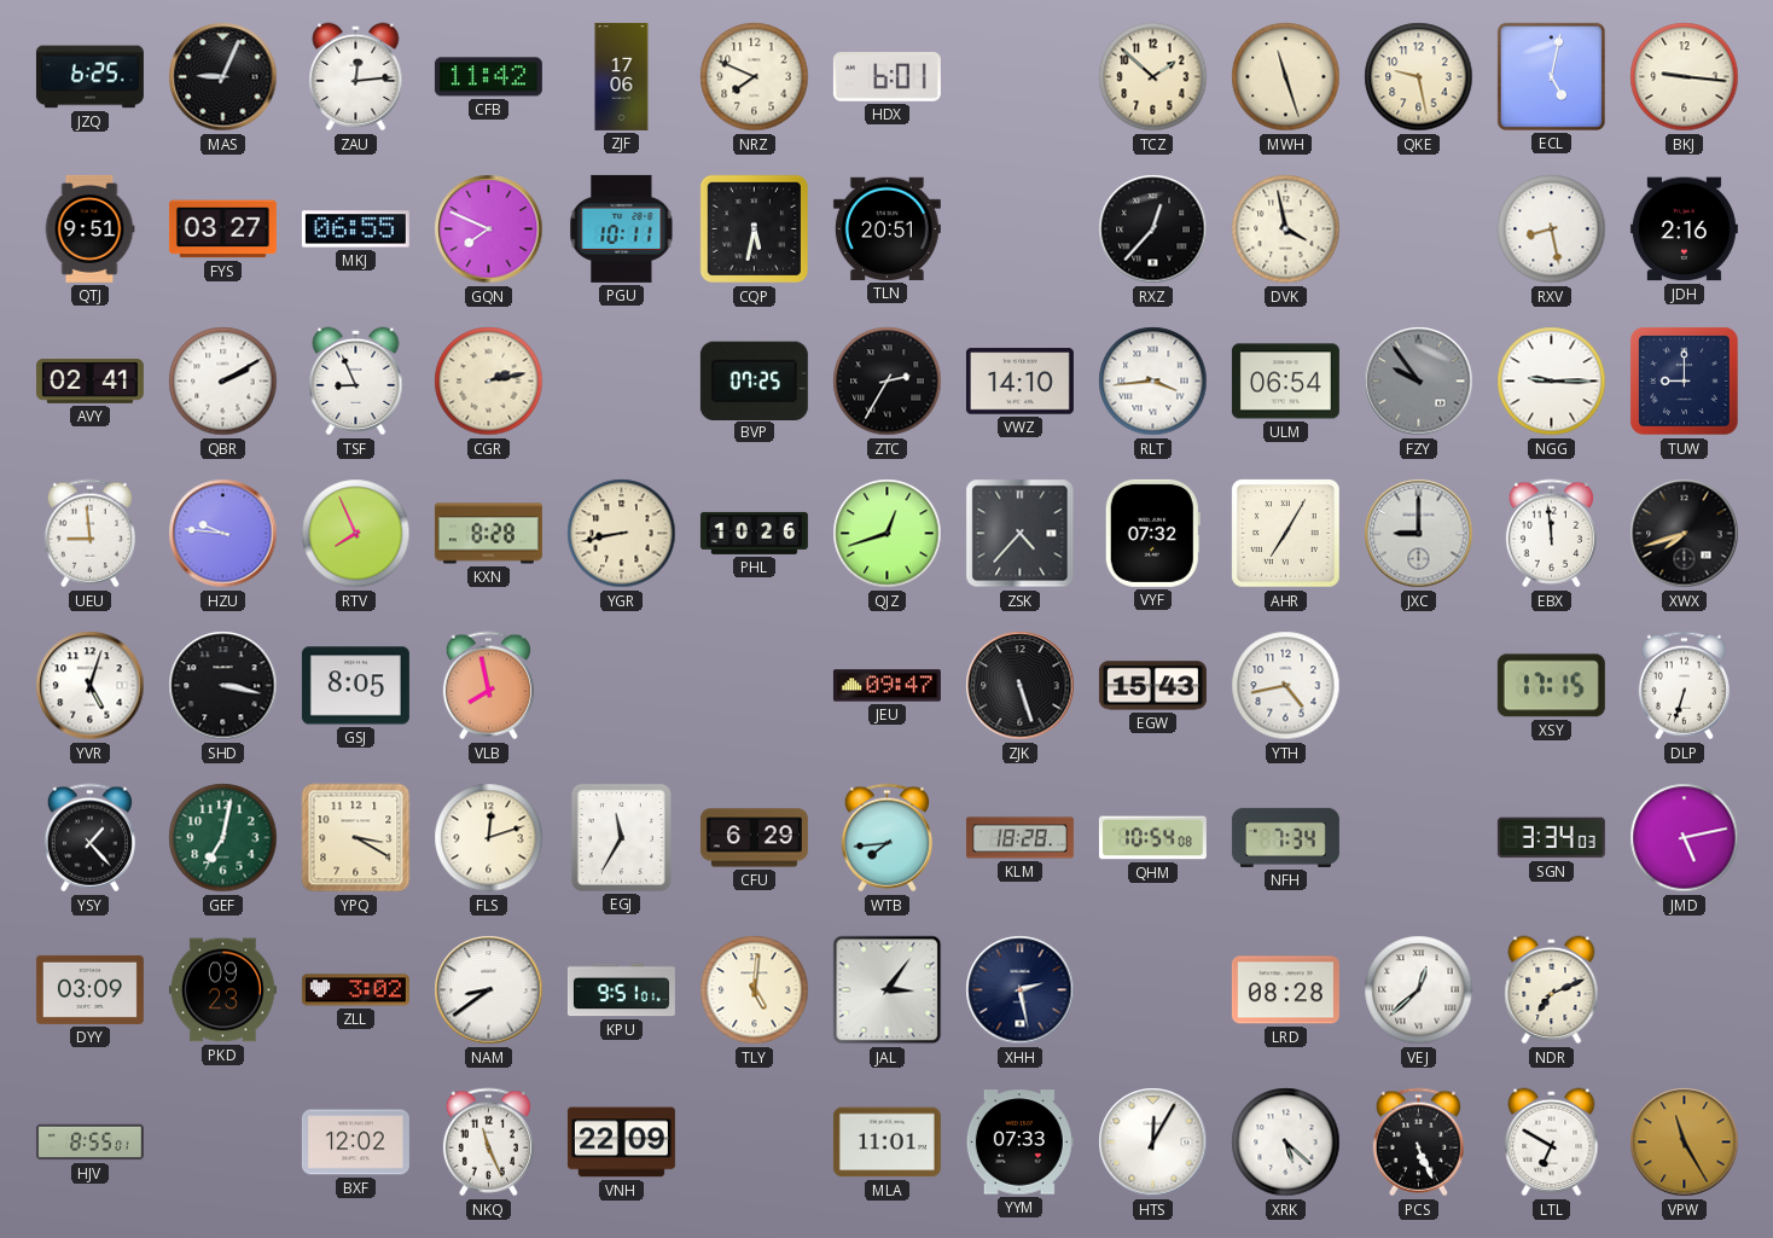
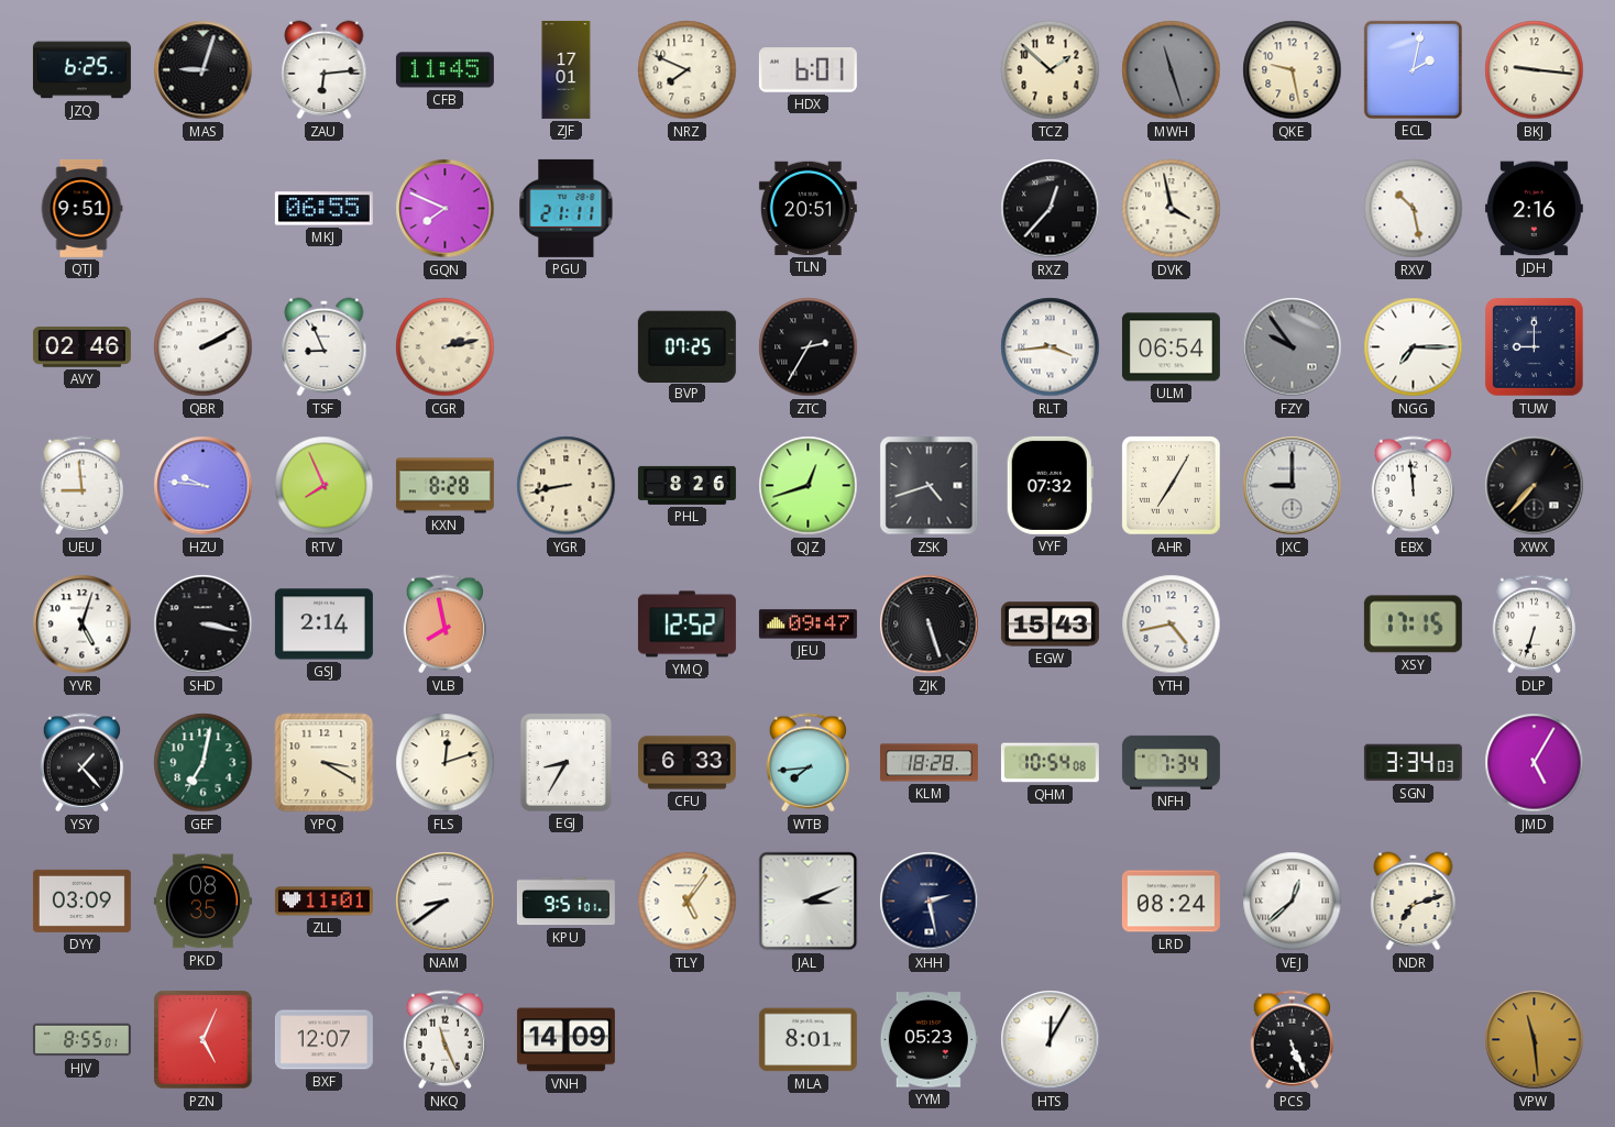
MAS: 9:04 -> 9:03 (204, 70)
ZAU: 12:14 -> 6:14 (325, 70)
CFB: 11:42 -> 11:45 (444, 70)
ZJF: 17:06 -> 17:01 (567, 69)
MWH dial: cream -> grey (1172, 70)
ECL: 5:02 -> 2:02 (1413, 69)
FYS: 03:27 -> none (222, 229)
PGU: 10:11 -> 21:11 (567, 208)
CQP: 5:32 -> none (755, 229)
RXV: 8:28 -> 10:28 (1414, 209)
AVY: 02:41 -> 02:46 (81, 347)
VWZ: 14:10 -> none (1019, 382)
NGG: 9:15 -> 7:15 (1414, 347)
PHL: 10:26 -> 8:26 (686, 485)
ZSK: 4:37 -> 4:42 (930, 486)
XWX: 7:42 -> 7:37 (1535, 486)
GSJ: 8:05 -> 2:14 (323, 625)
YMQ: none -> 12:52 (686, 625)
EGJ: 11:35 -> 8:35 (565, 762)
CFU: 6:29 -> 6:33 (686, 763)
JMD: 5:13 -> 5:05 (1535, 763)
PKD: 09:23 -> 08:35 (202, 902)
ZLL: 3:02 -> 11:01 (323, 902)
TLY: 5:01 -> 5:06 (688, 902)
JAL: 3:06 -> 3:11 (809, 902)
LRD: 08:28 -> 08:24 (1171, 902)
NDR: 7:11 -> 7:12 (1414, 902)
PZN: none -> 5:04 (204, 1040)
BXF: 12:02 -> 12:07 (323, 1040)
VNH: 22:09 -> 14:09 (565, 1040)
MLA: 11:01 -> 8:01 (807, 1040)
YYM: 07:33 -> 05:23 (929, 1040)
XRK: 5:22 -> none (1286, 1143)
LTL: 6:50 -> none (1552, 1143)
VPW: 11:25 -> 11:29 (1535, 1040)
